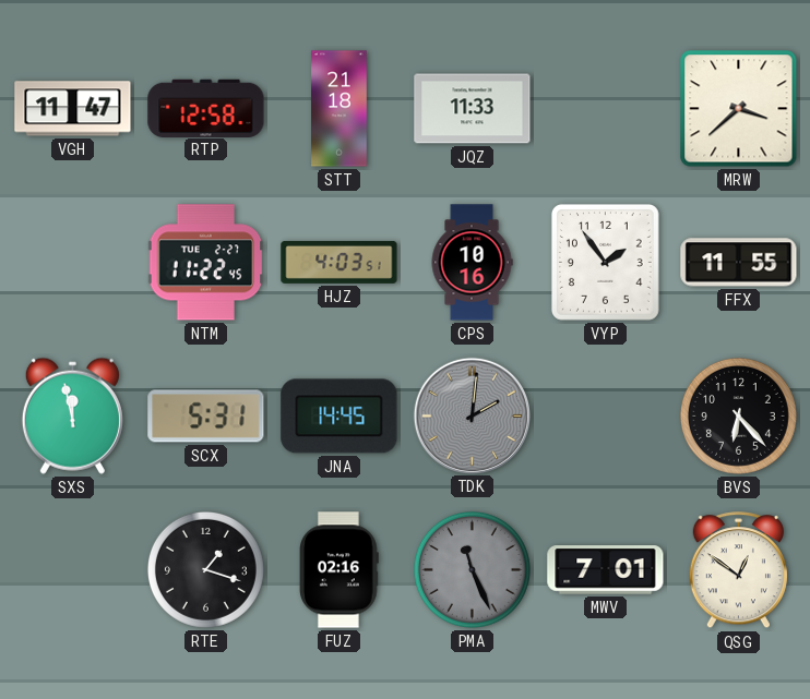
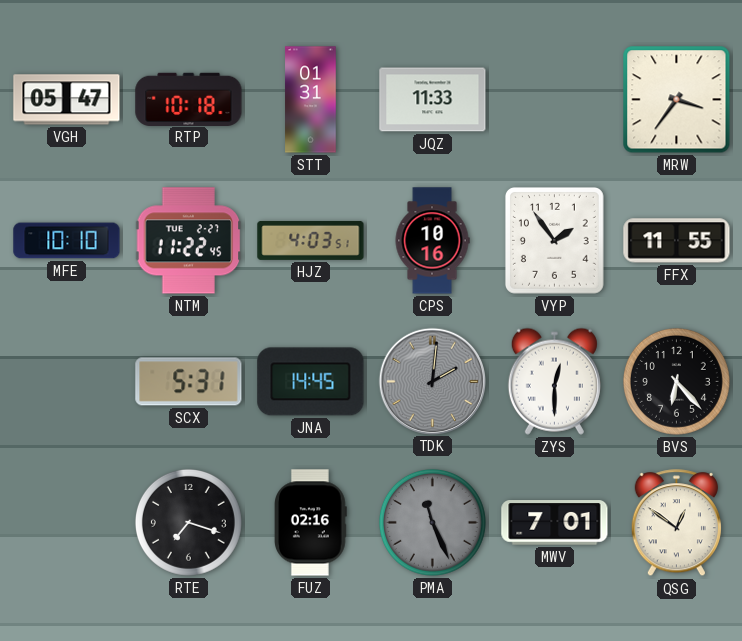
VGH: 11:47 -> 05:47 (67, 100)
RTP: 12:58 -> 10:18 (189, 99)
STT: 21:18 -> 01:31 (311, 100)
MRW: 3:38 -> 3:36 (677, 100)
MFE: none -> 10:10 (67, 241)
SXS: 11:58 -> none (72, 415)
ZYS: none -> 12:30 (554, 381)
RTE: 1:18 -> 7:18 (188, 522)
